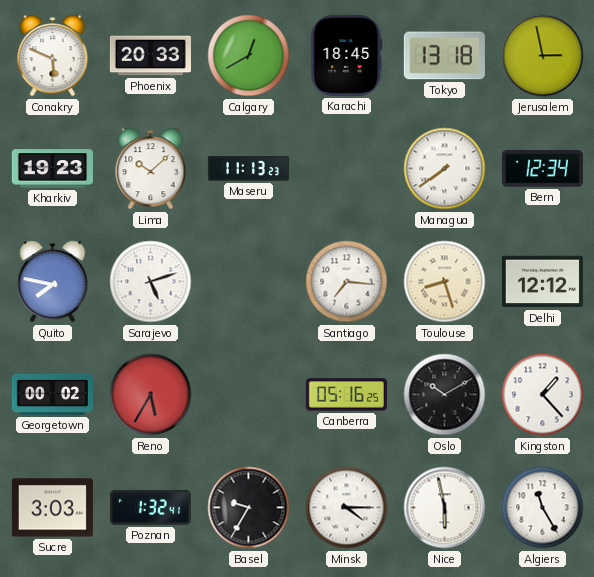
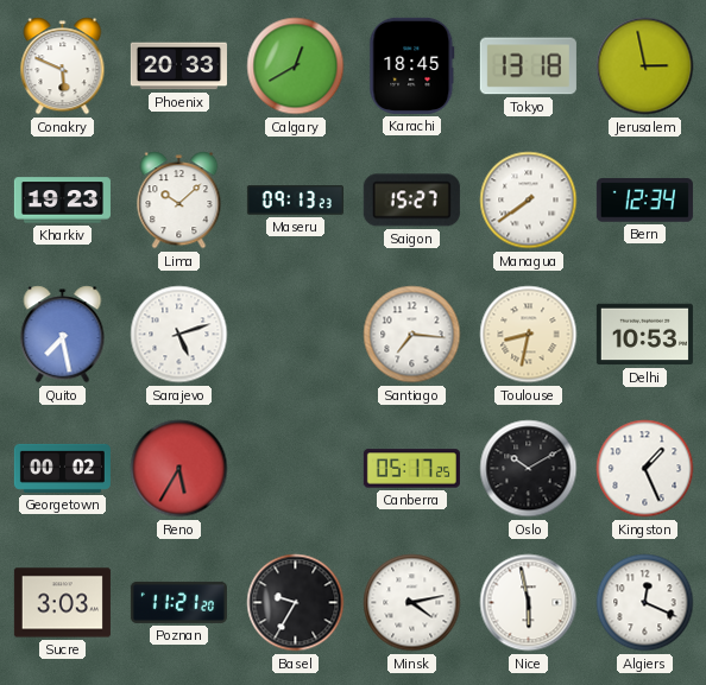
Maseru: 11:13 -> 09:13 (295, 201)
Saigon: none -> 15:27 (411, 201)
Quito: 7:47 -> 7:28 (63, 335)
Toulouse: 8:27 -> 8:32 (529, 335)
Delhi: 12:12 -> 10:53 (644, 335)
Canberra: 05:16 -> 05:17 (411, 469)
Kingston: 1:23 -> 1:26 (645, 469)
Poznan: 1:32 -> 11:21 (178, 602)
Minsk: 4:15 -> 4:13 (412, 603)
Algiers: 11:25 -> 12:19 (645, 603)
